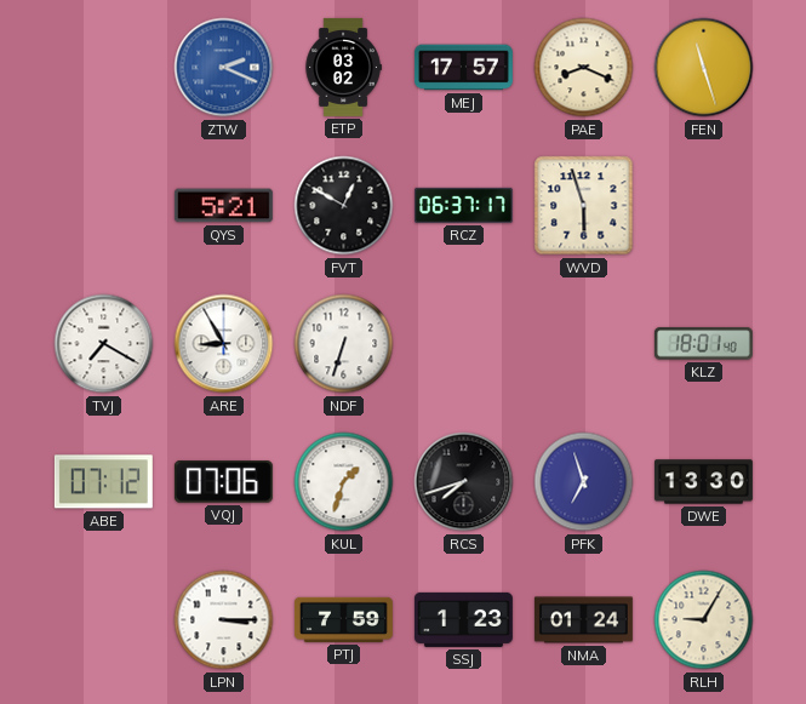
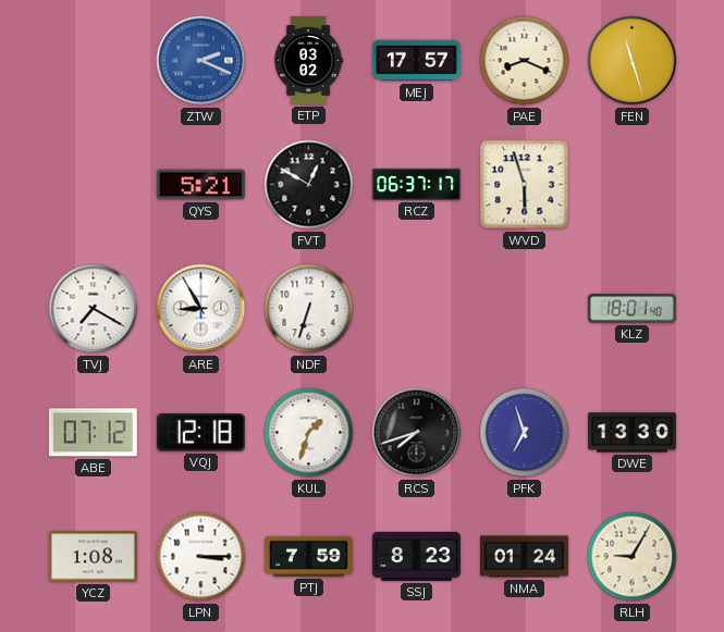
VQJ: 07:06 -> 12:18 (200, 433)
YCZ: none -> 1:08 (93, 557)
SSJ: 1:23 -> 8:23 (416, 556)
